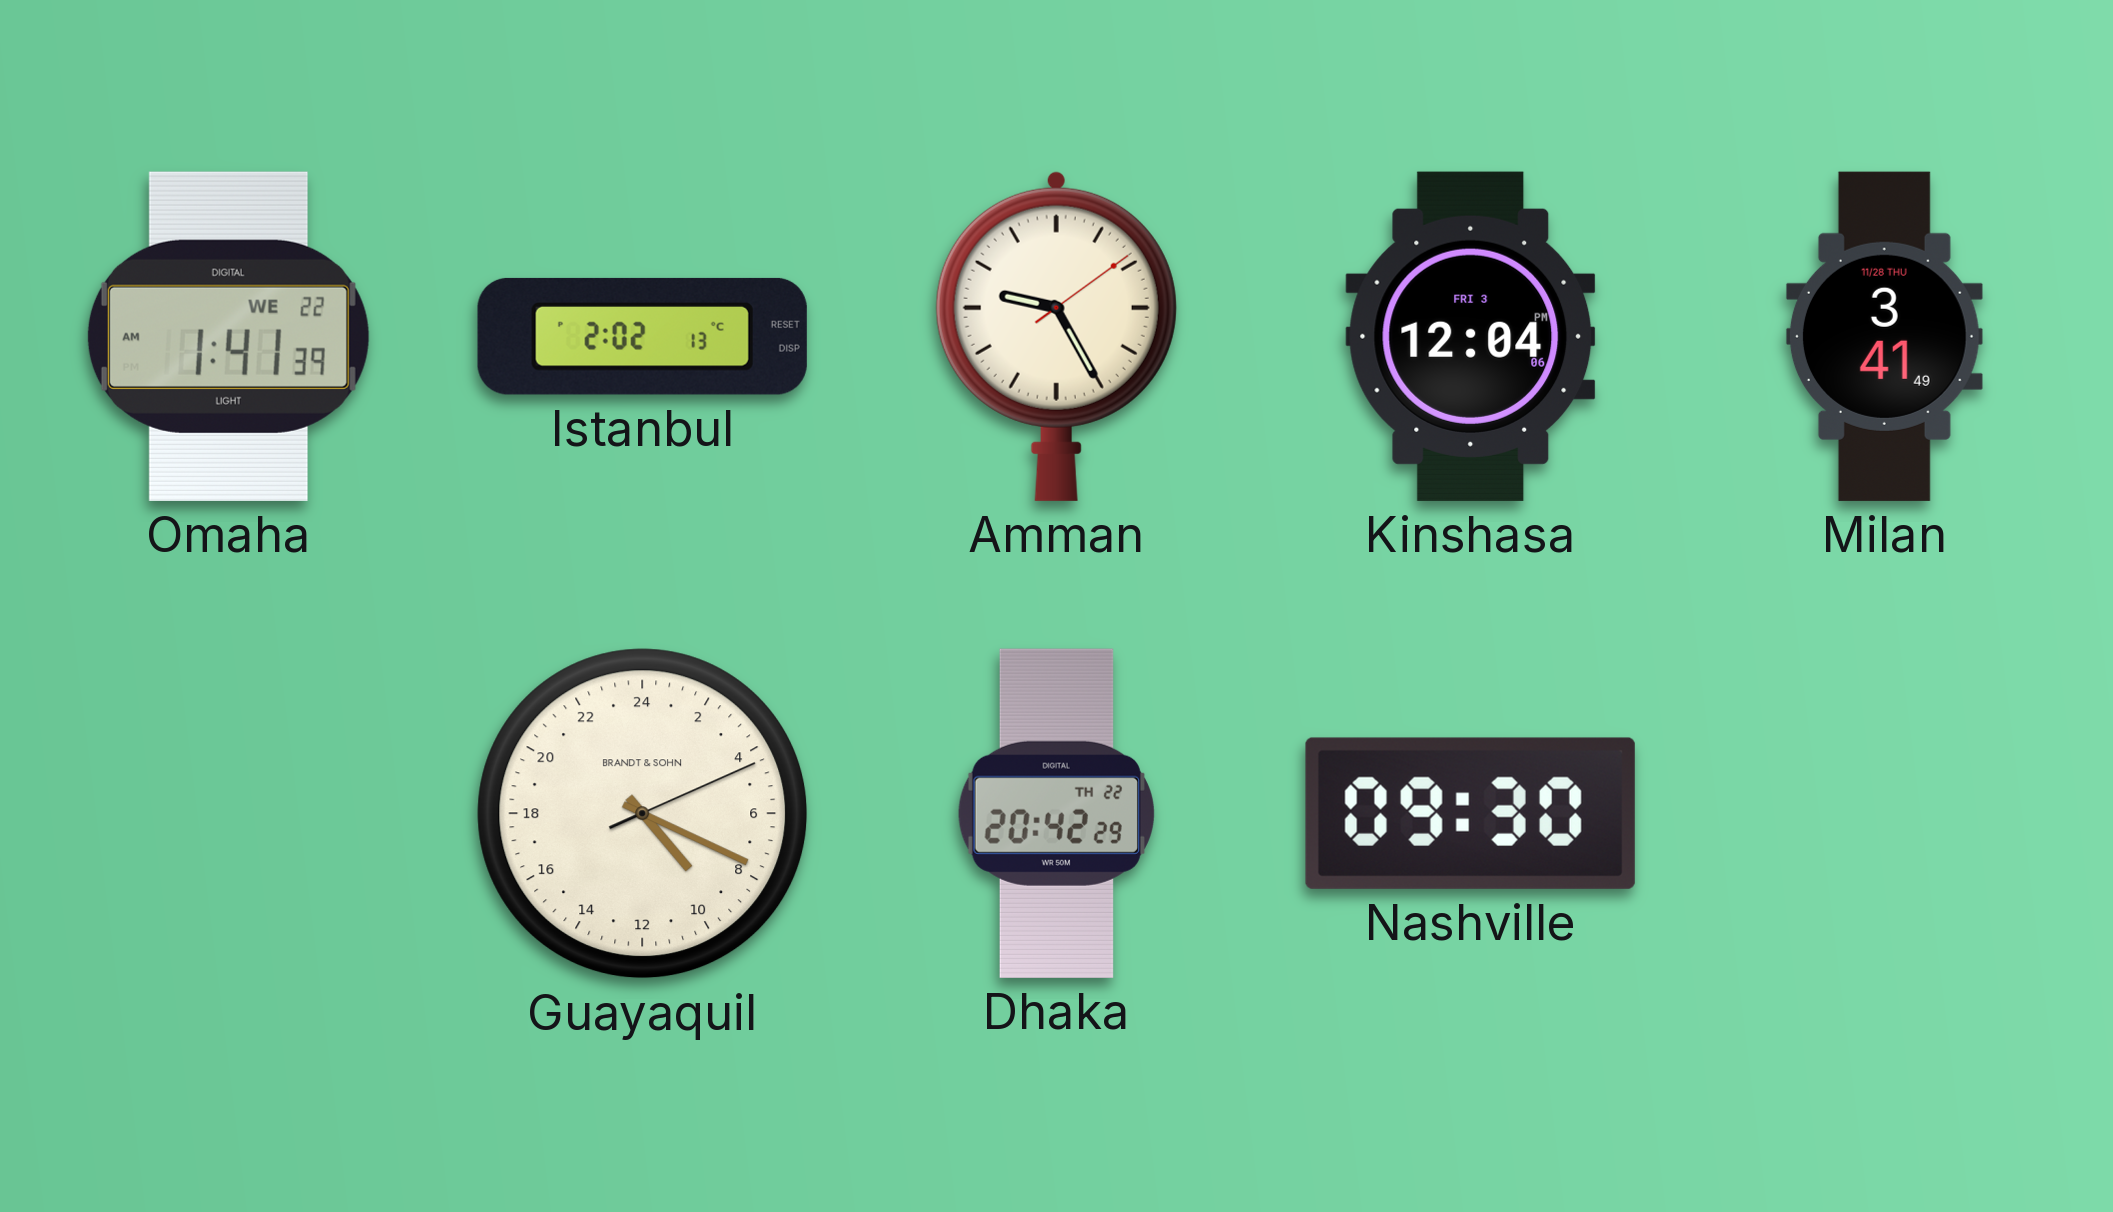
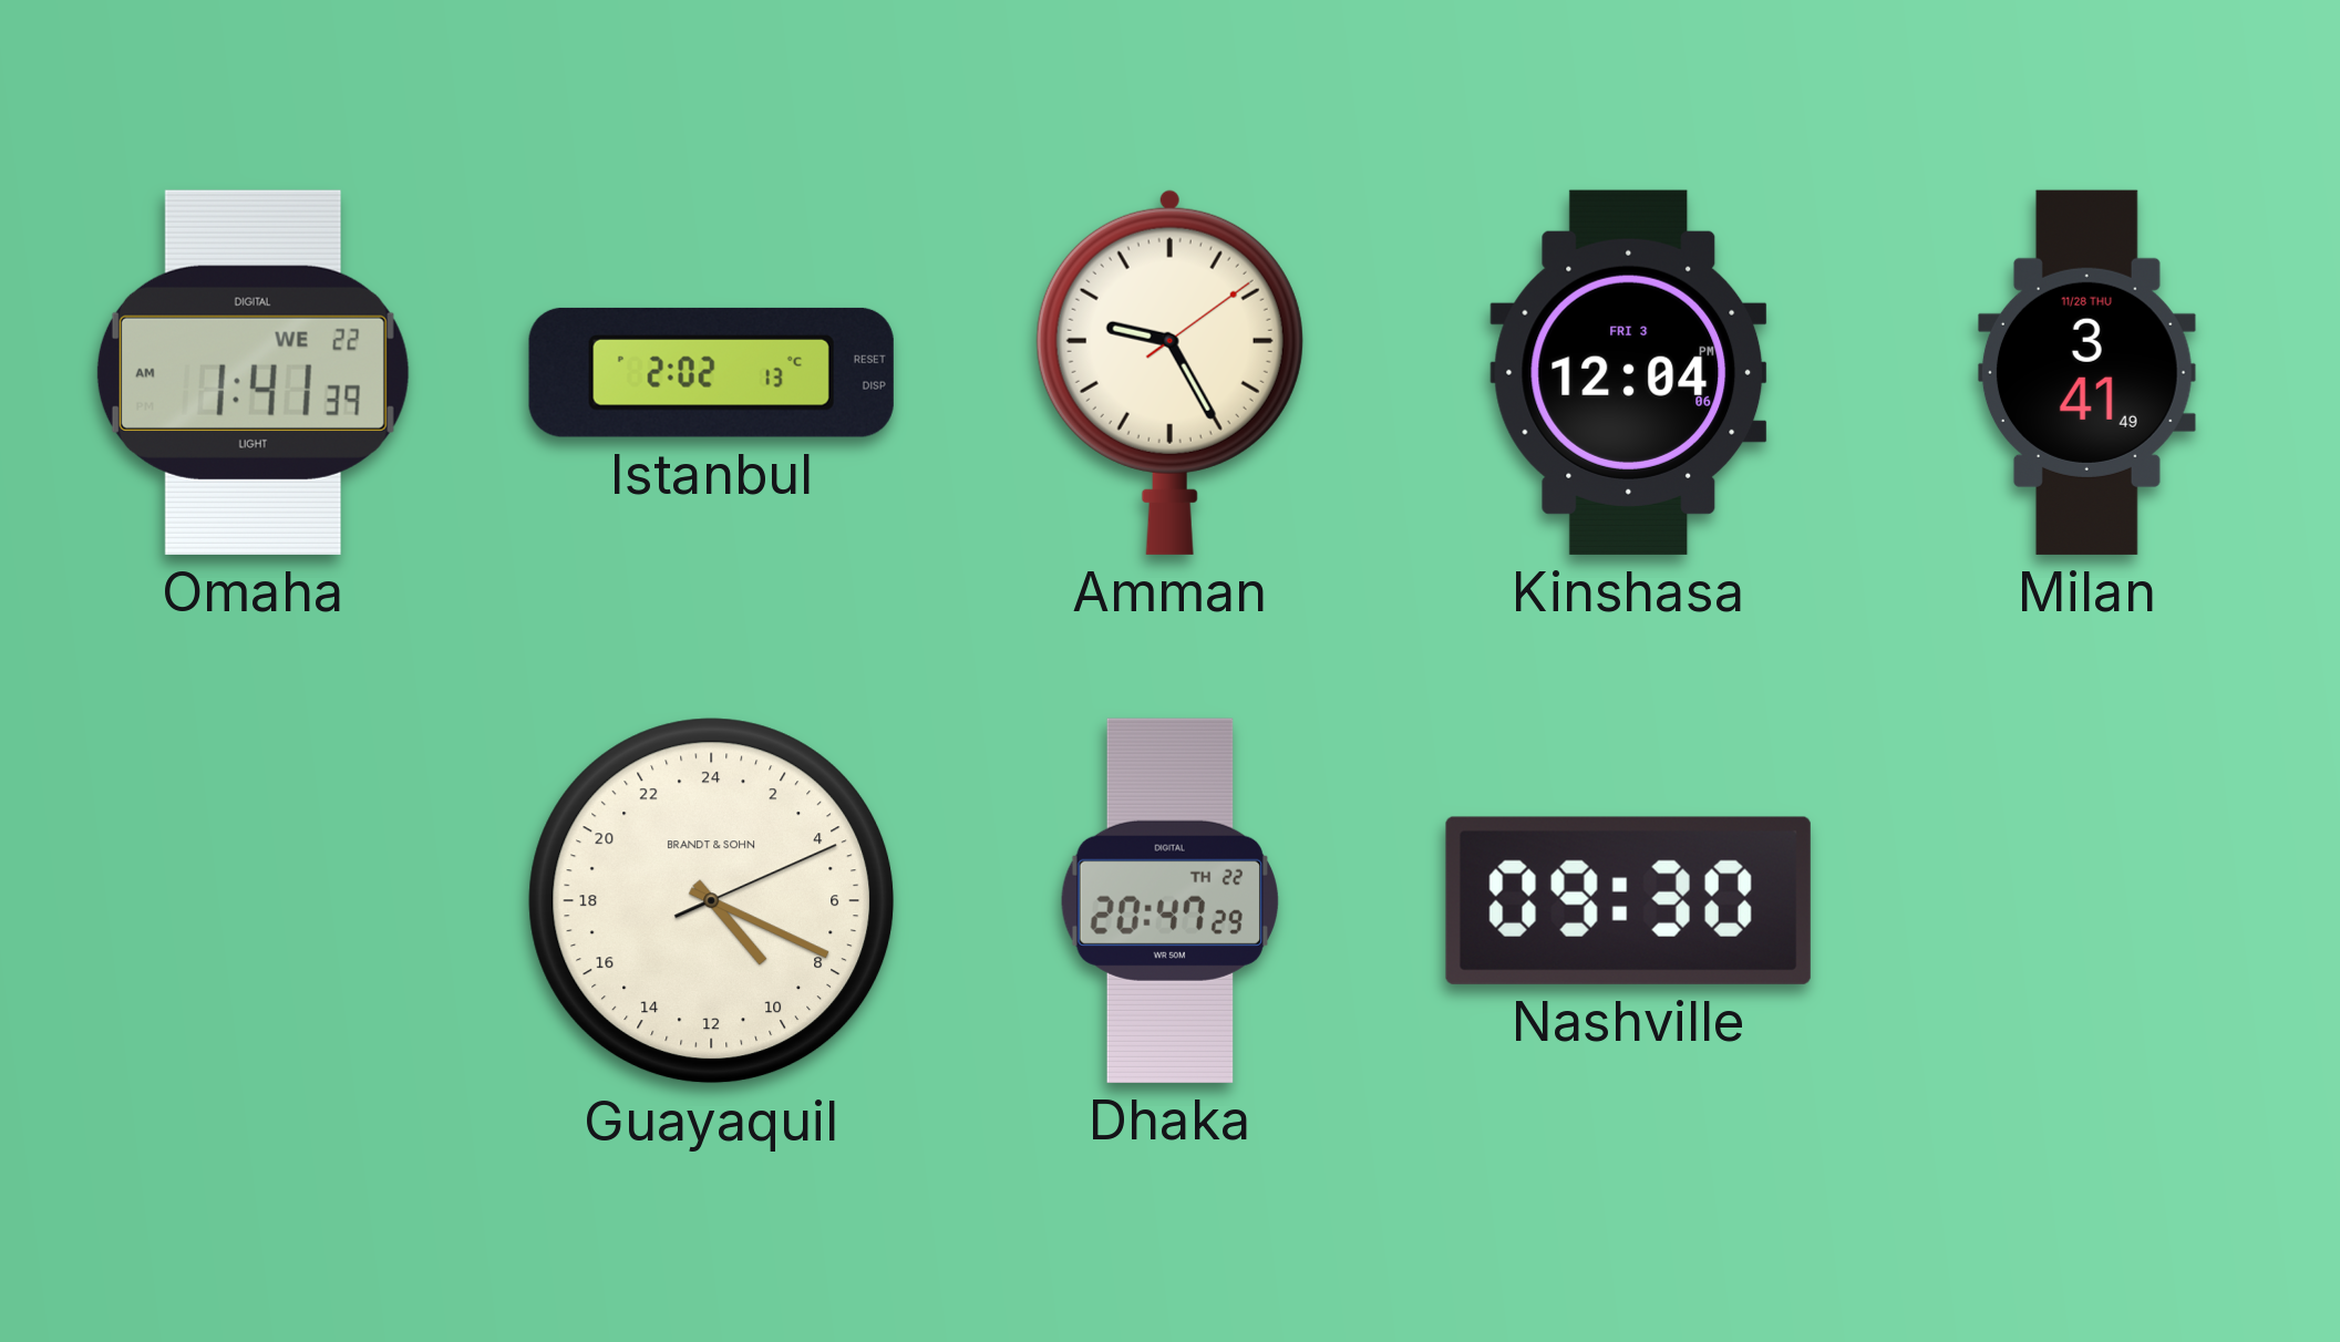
Dhaka: 20:42 -> 20:47 (1169, 900)
